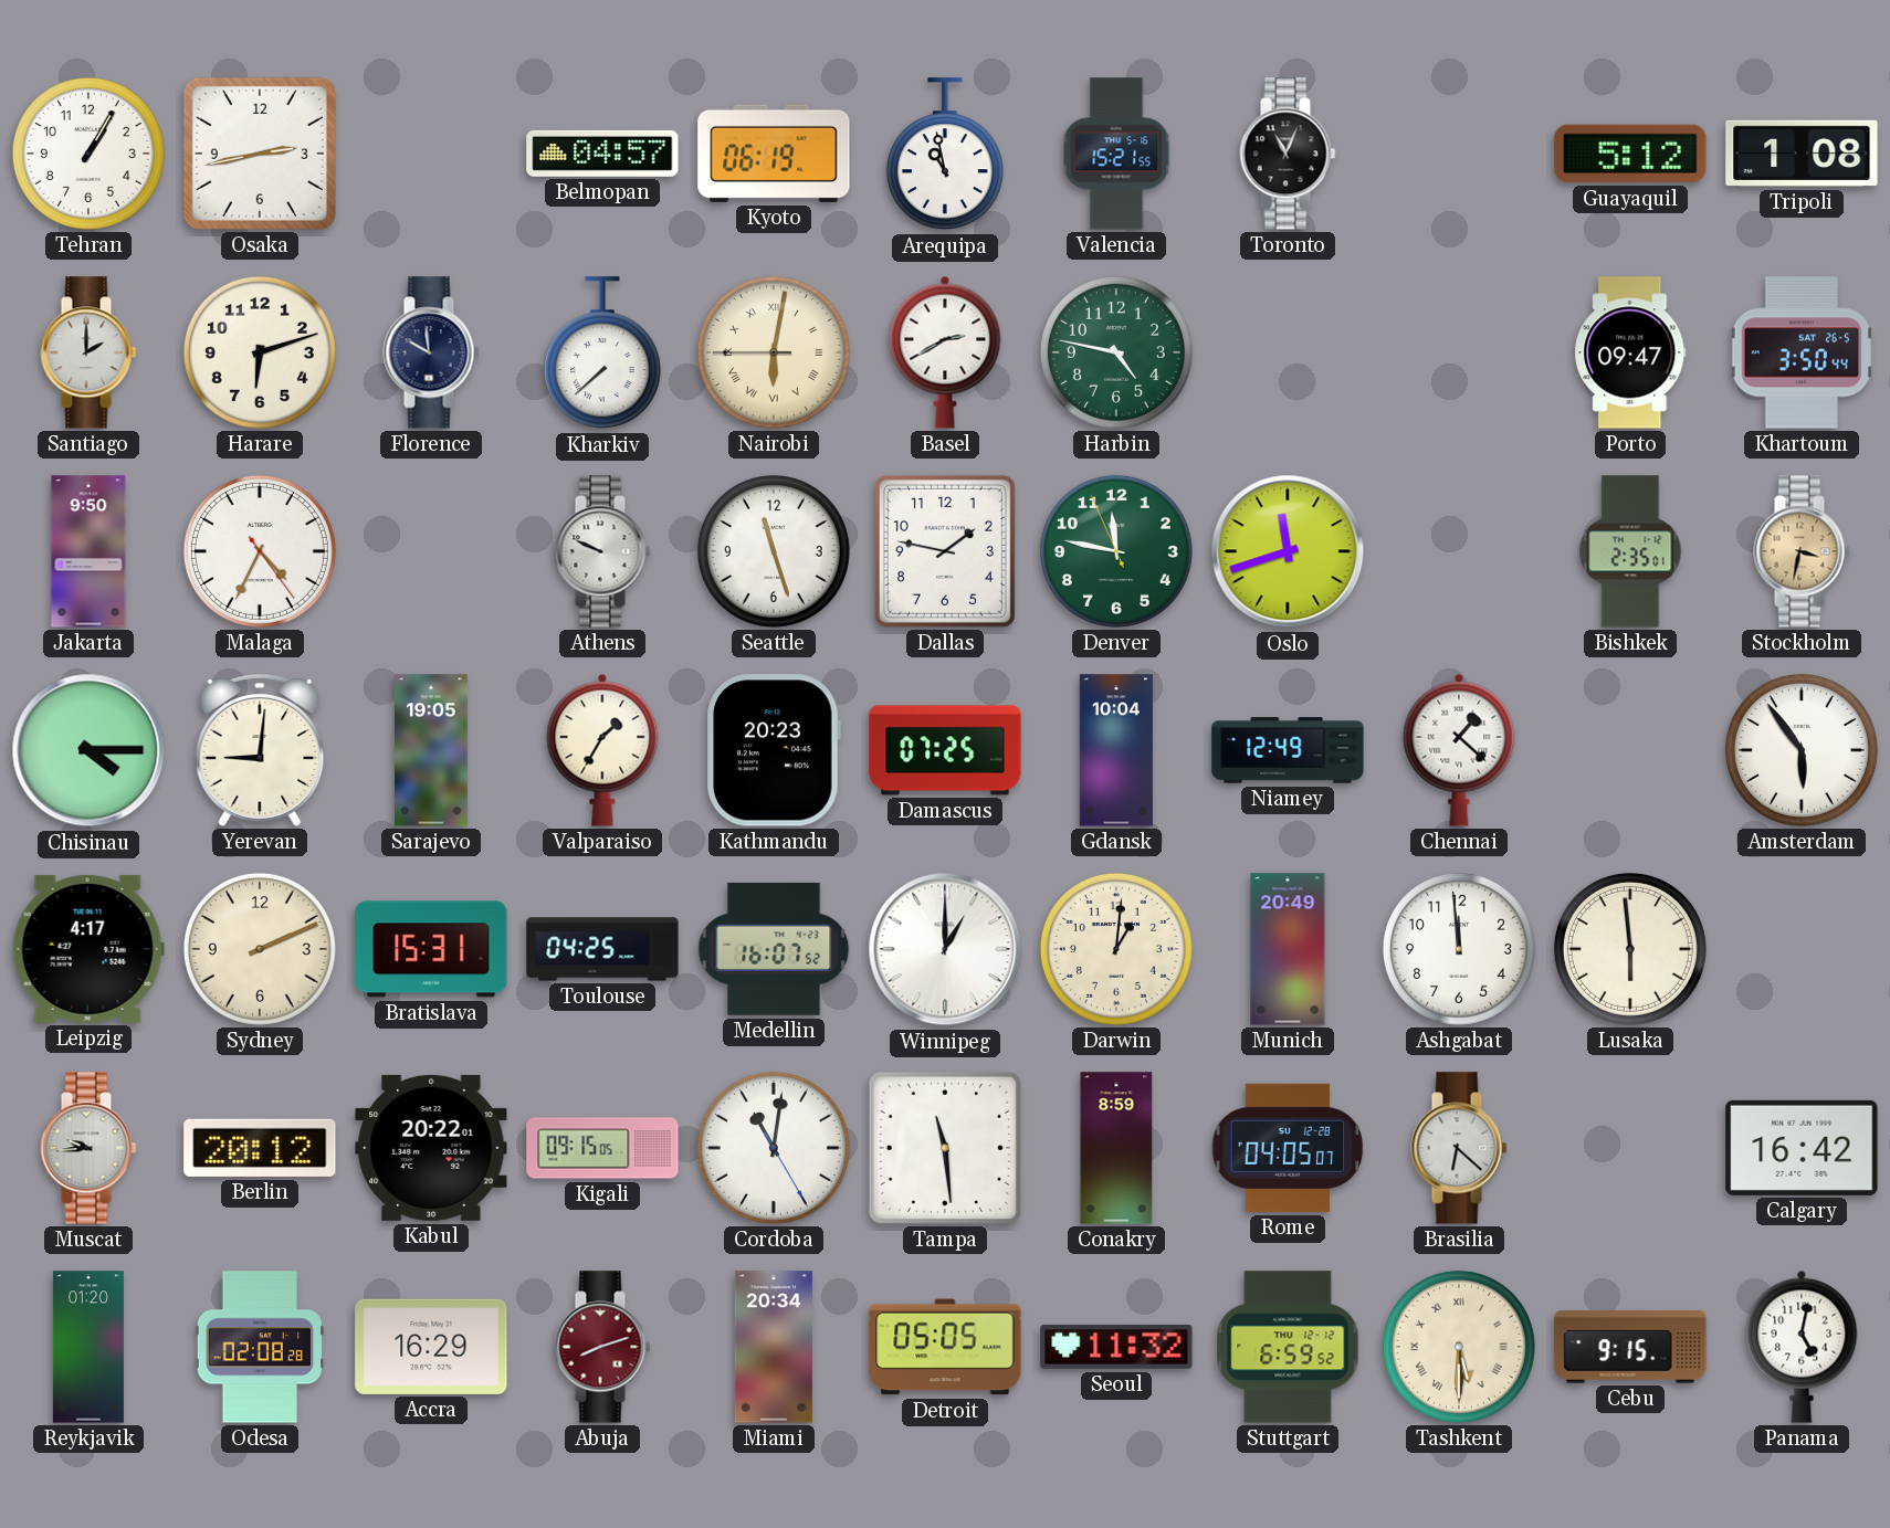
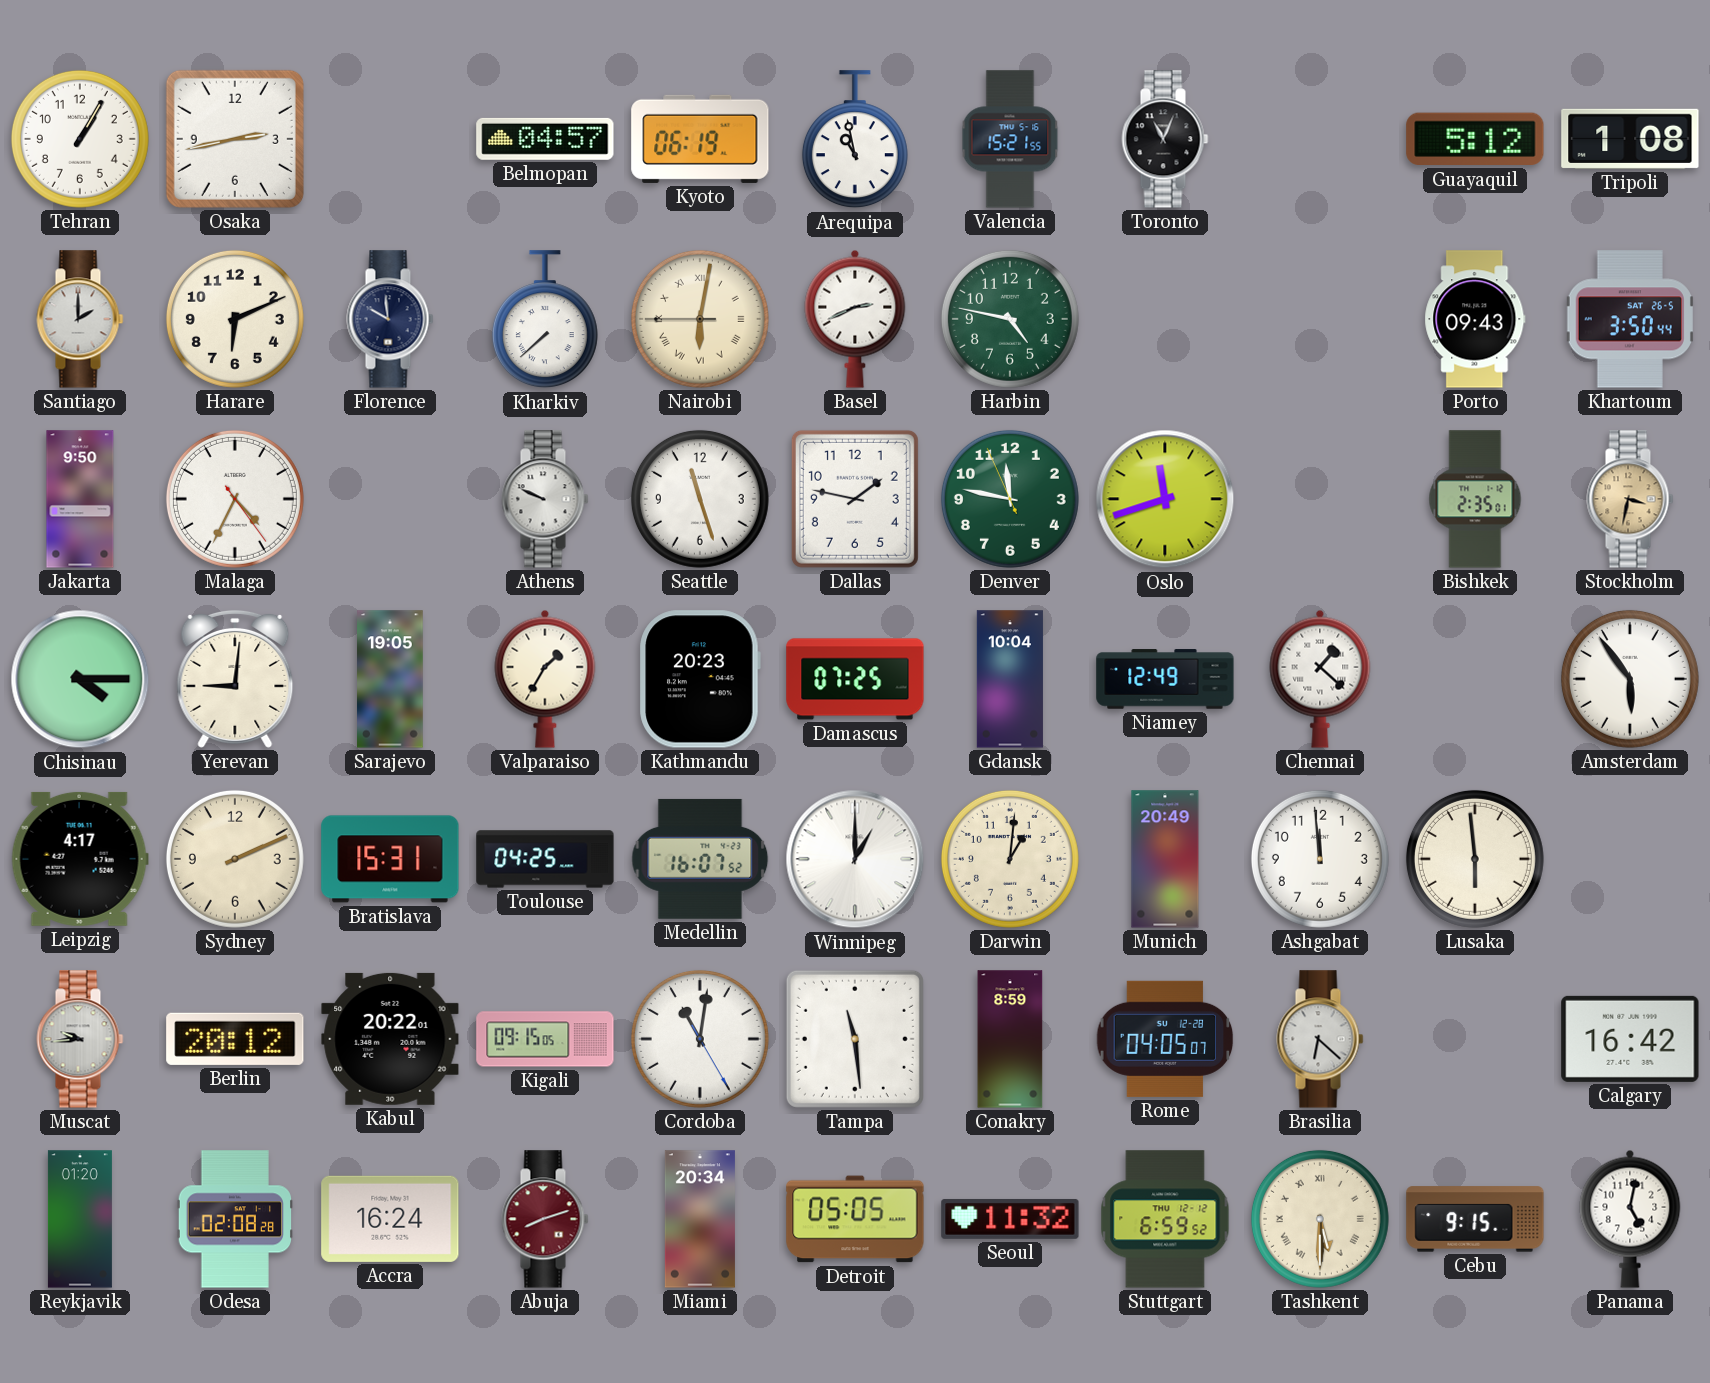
Harare: 6:12 -> 6:11 (235, 319)
Basel: 2:40 -> 2:41 (855, 319)
Porto: 09:47 -> 09:43 (1475, 319)
Accra: 16:29 -> 16:24 (390, 1219)
